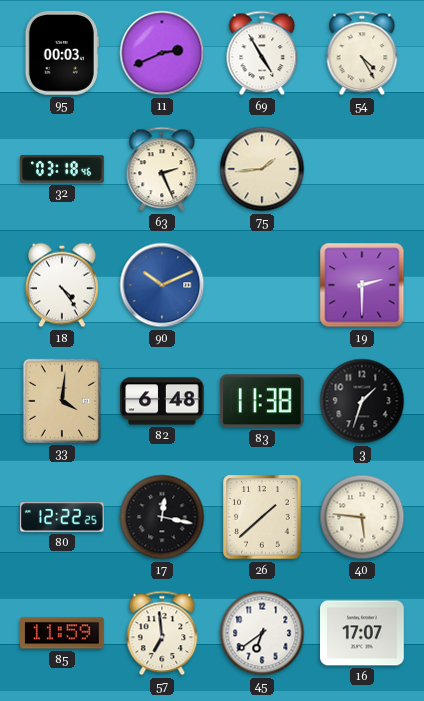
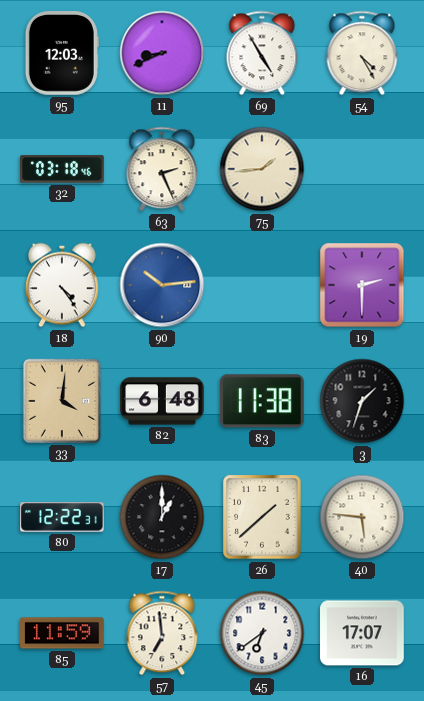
95: 00:03 -> 12:03 (62, 53)
11: 2:41 -> 8:41 (162, 53)
90: 10:11 -> 10:14 (162, 285)
80: 12:22:25 -> 12:22:31 (63, 517)
17: 12:17 -> 1:00 (162, 517)
